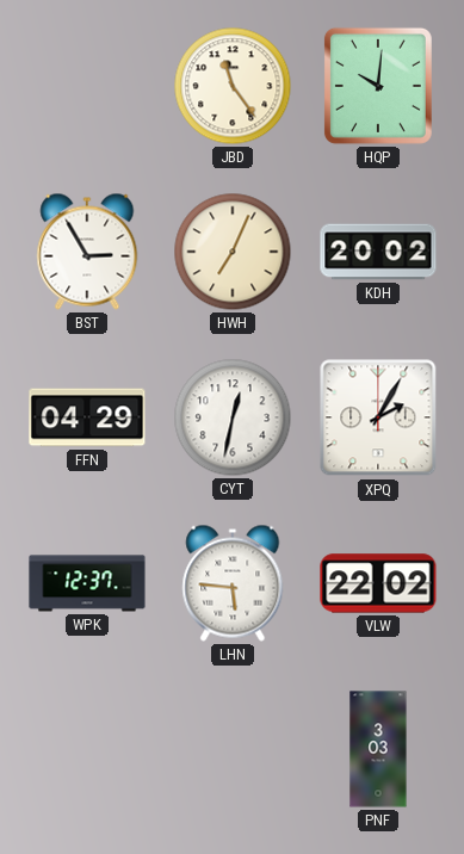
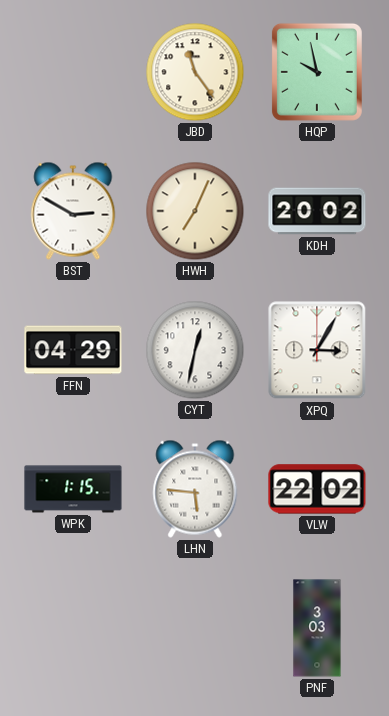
HQP: 10:01 -> 9:58 (317, 72)
BST: 2:55 -> 2:50 (73, 211)
XPQ: 2:05 -> 3:05 (317, 350)
WPK: 12:37 -> 1:15 (73, 489)
